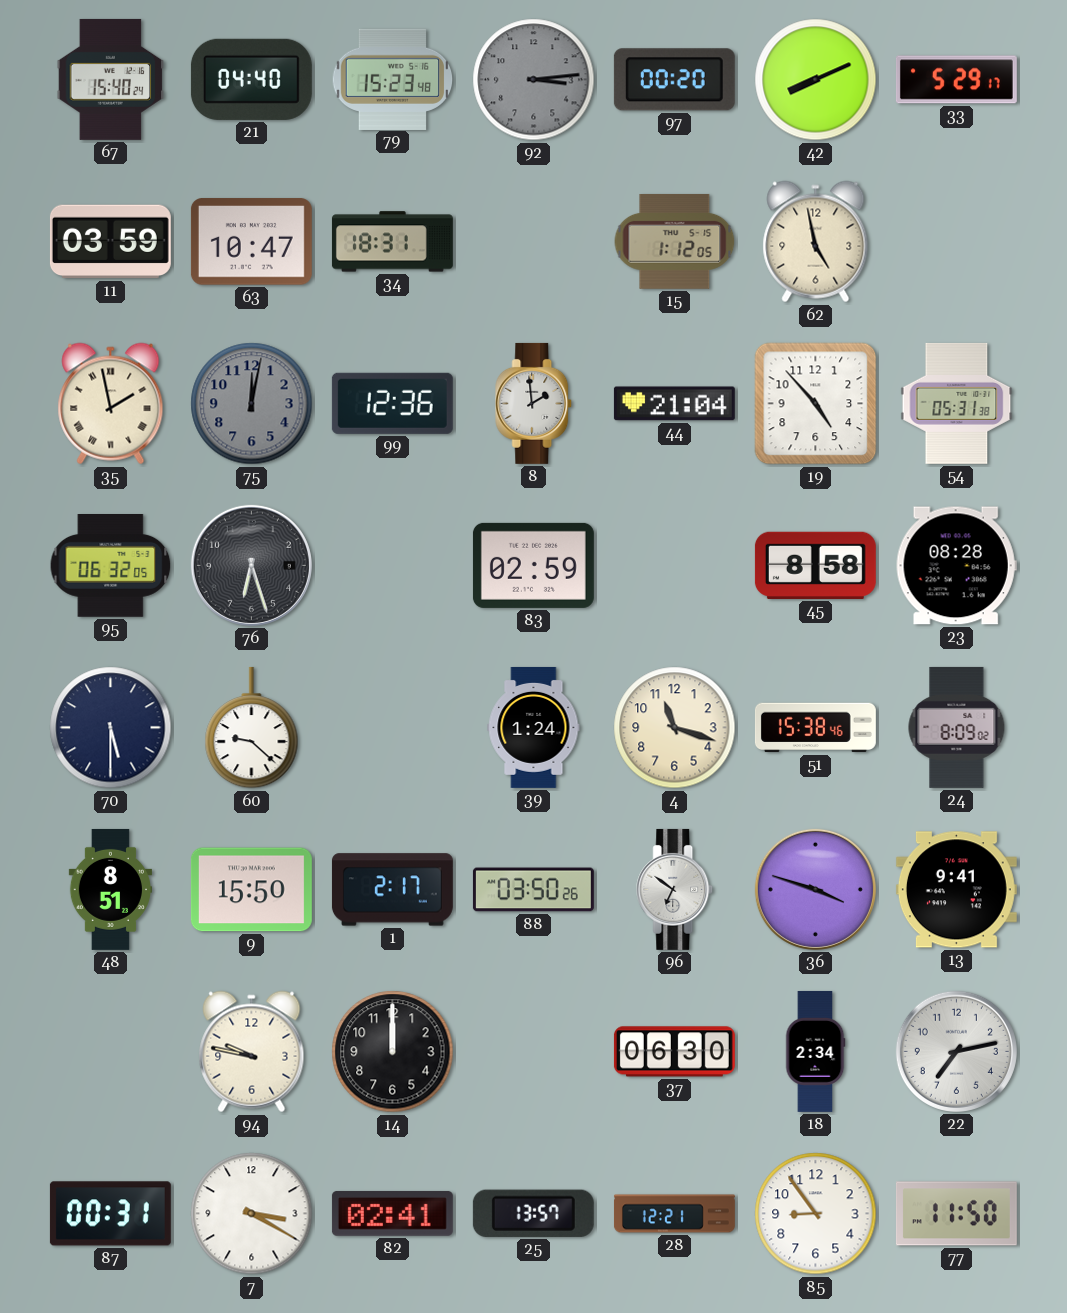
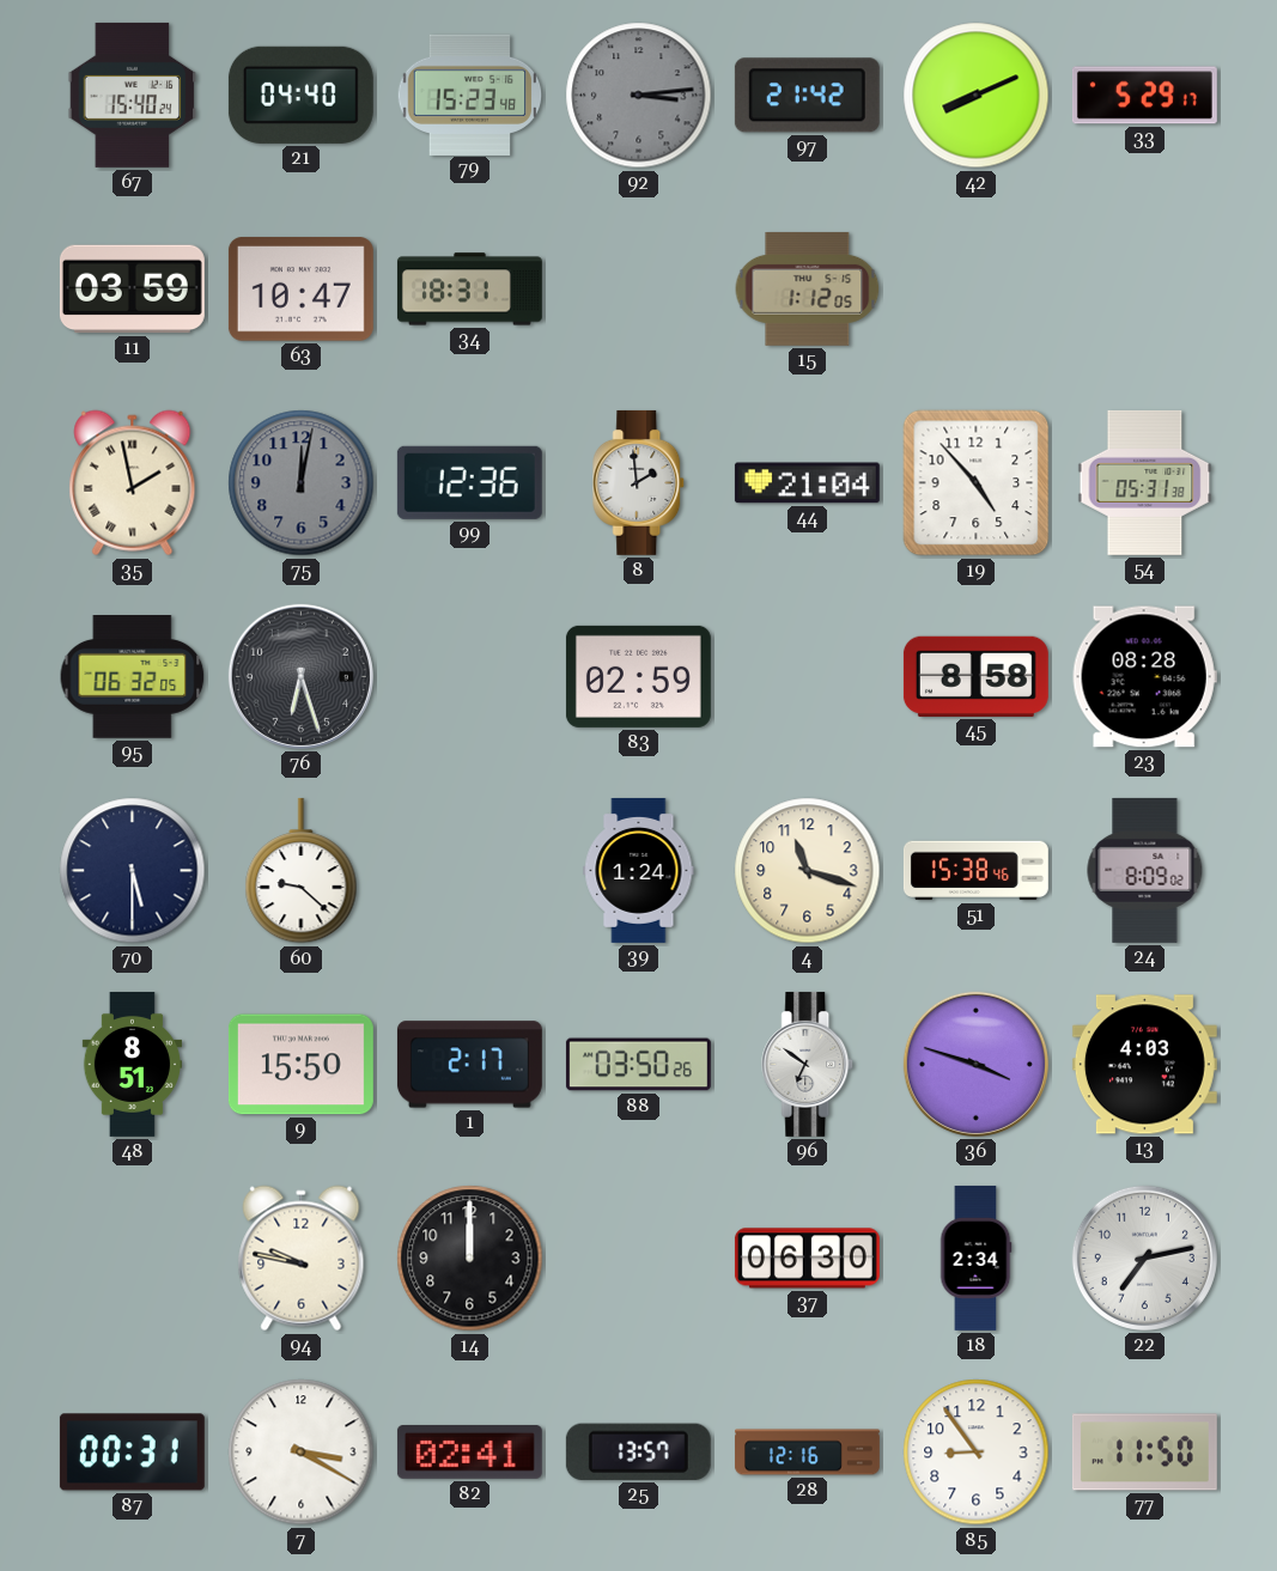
97: 00:20 -> 21:42 (807, 96)
62: 4:58 -> none (816, 242)
13: 9:41 -> 4:03 (1144, 1065)
28: 12:21 -> 12:16 (807, 1453)
